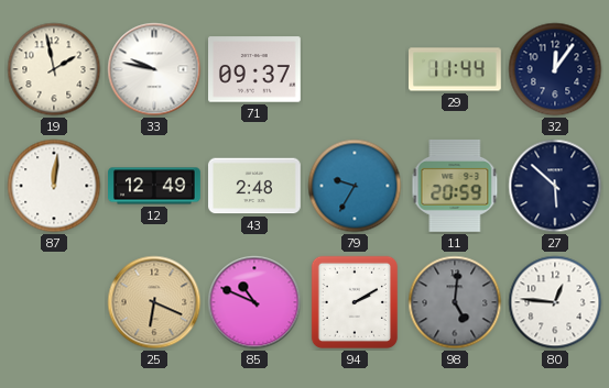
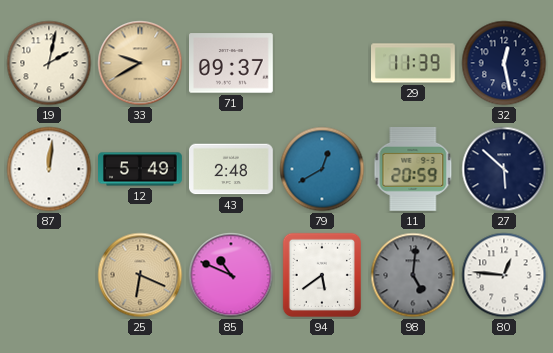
19: 1:58 -> 2:02 (49, 63)
33: 9:47 -> 9:40 (140, 63)
33 dial: white -> champagne (140, 63)
29: 11:44 -> 11:39 (414, 63)
32: 12:06 -> 12:28 (504, 63)
12: 12:49 -> 5:49 (140, 169)
79: 9:35 -> 12:40 (322, 169)
94: 2:10 -> 5:39 (322, 275)
